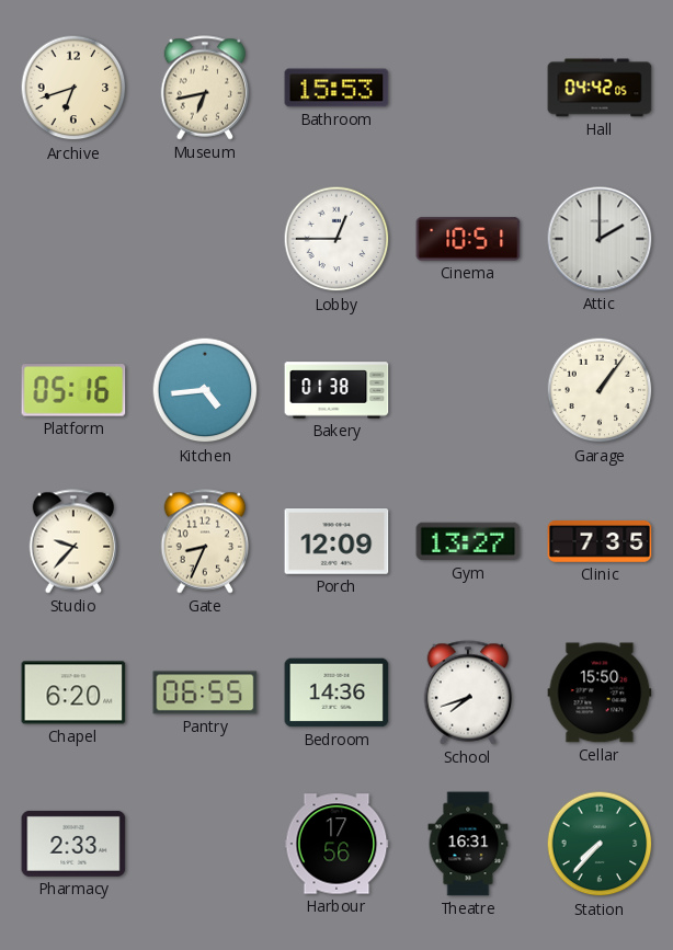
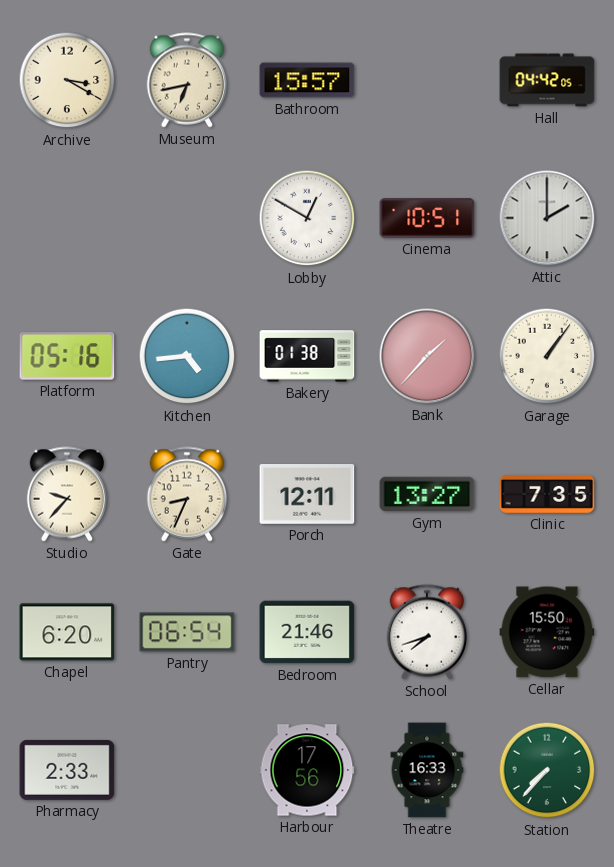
Archive: 6:42 -> 3:20 (67, 80)
Bathroom: 15:53 -> 15:57 (307, 80)
Lobby: 12:45 -> 12:50 (307, 218)
Bank: none -> 1:37 (427, 356)
Porch: 12:09 -> 12:11 (307, 495)
Pantry: 06:55 -> 06:54 (187, 632)
Bedroom: 14:36 -> 21:46 (307, 632)
Theatre: 16:31 -> 16:33 (427, 770)
